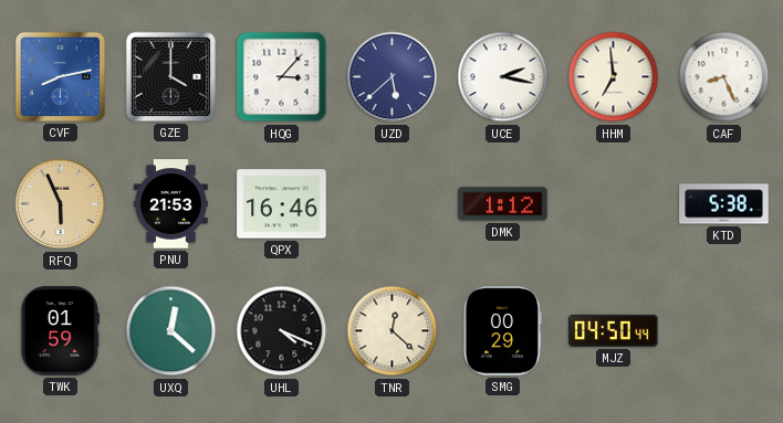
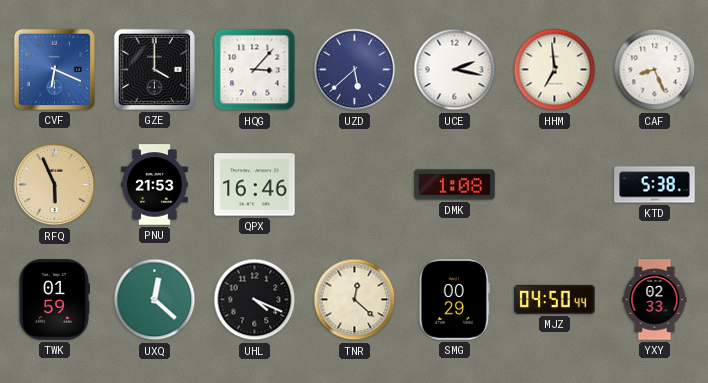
CVF: 8:13 -> 6:19 (54, 69)
DMK: 1:12 -> 1:08 (455, 185)
YXY: none -> 02:33 (655, 300)
